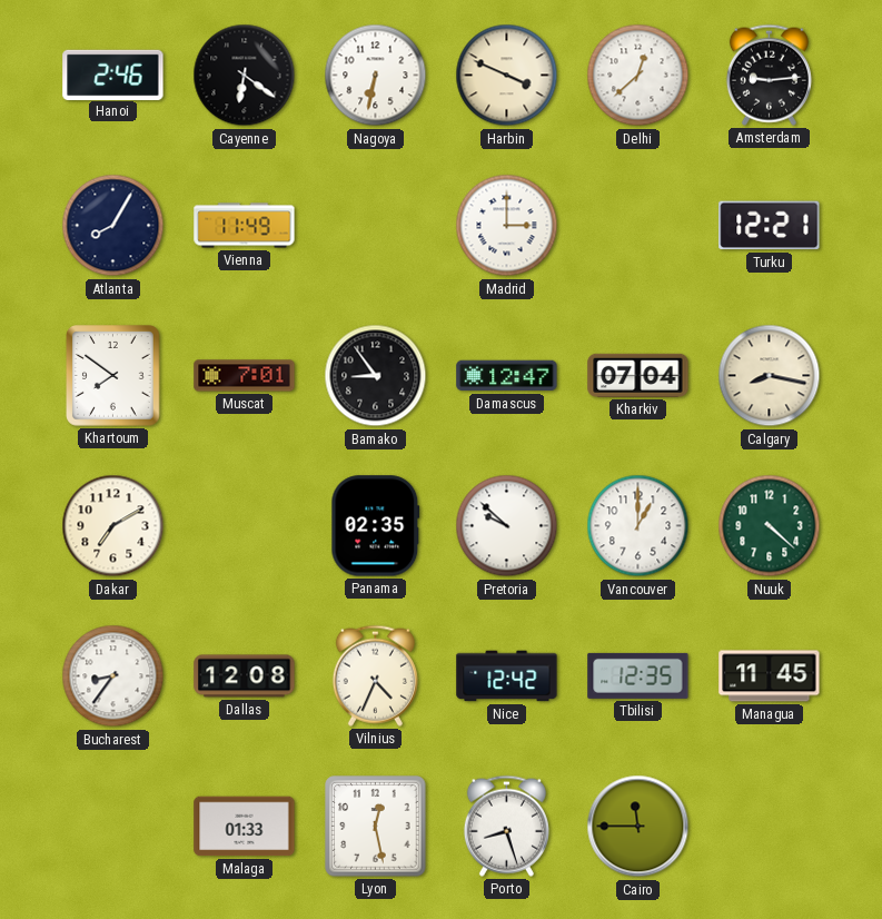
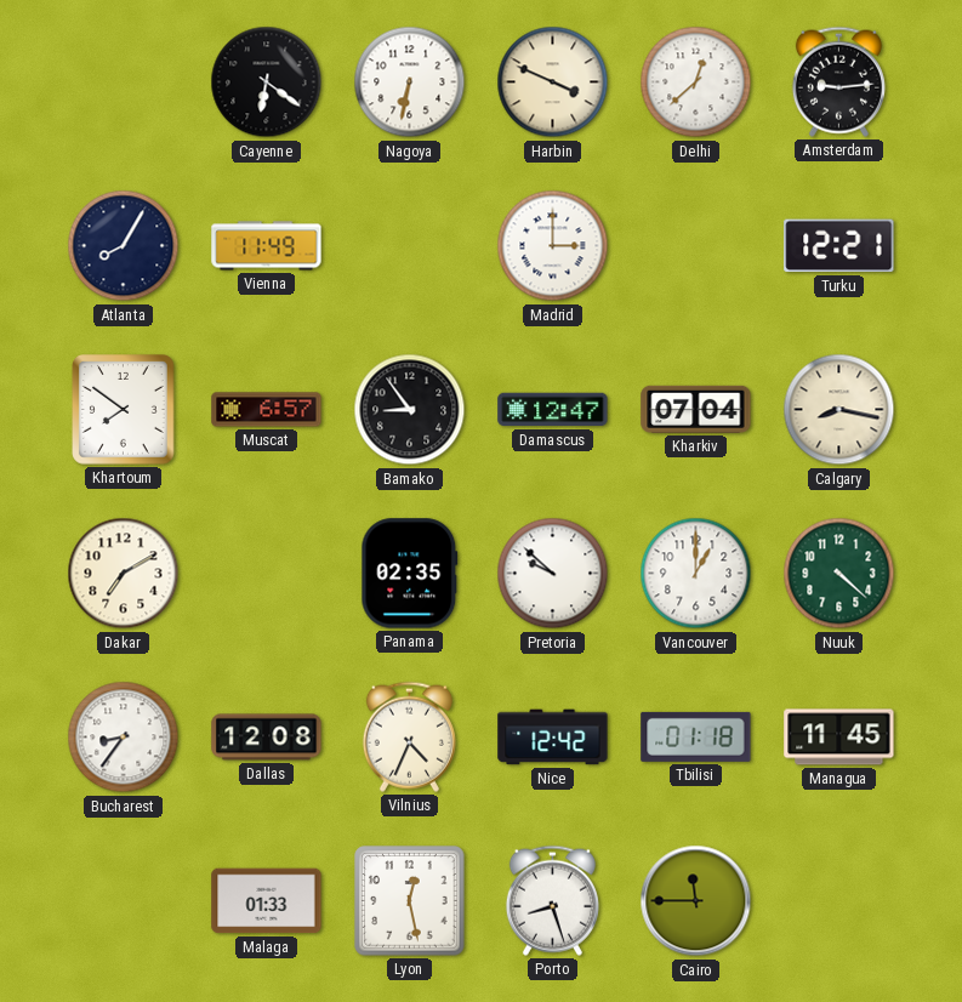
Hanoi: 2:46 -> none (113, 75)
Muscat: 7:01 -> 6:57 (267, 410)
Tbilisi: 12:35 -> 01:18 (696, 736)
